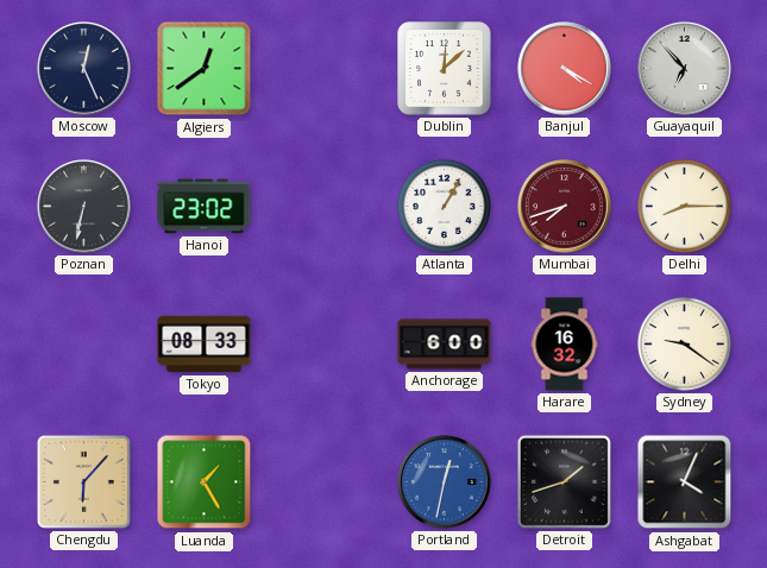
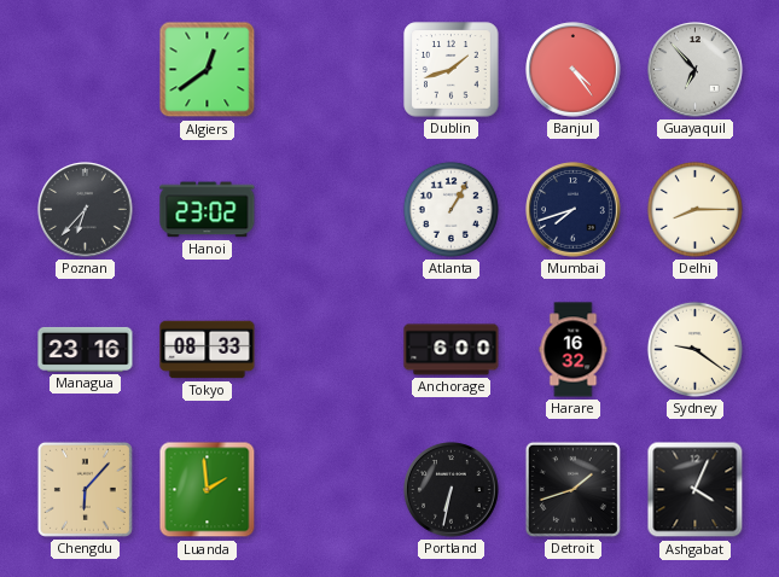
Moscow: 12:26 -> none (84, 69)
Dublin: 12:08 -> 1:42 (452, 70)
Banjul: 4:20 -> 4:24 (574, 70)
Poznan: 6:32 -> 6:37 (86, 210)
Mumbai dial: burgundy -> navy (574, 210)
Managua: none -> 23:16 (86, 349)
Luanda: 1:25 -> 1:59 (208, 490)
Portland: 12:32 -> 6:32 (452, 490)
Portland dial: blue -> black (452, 490)
